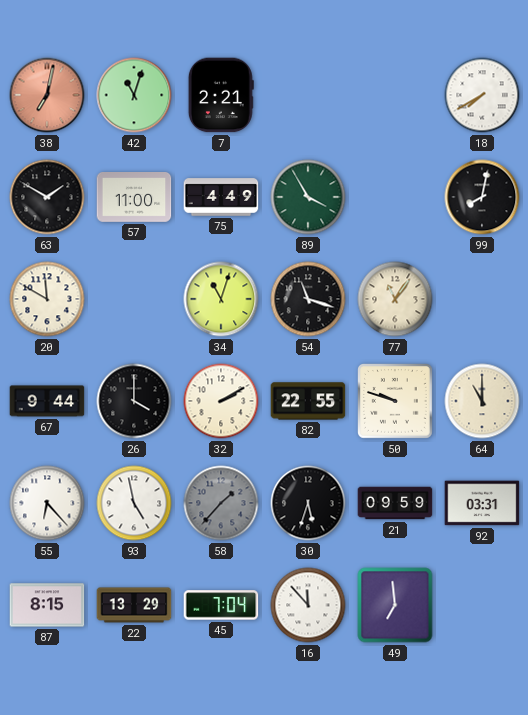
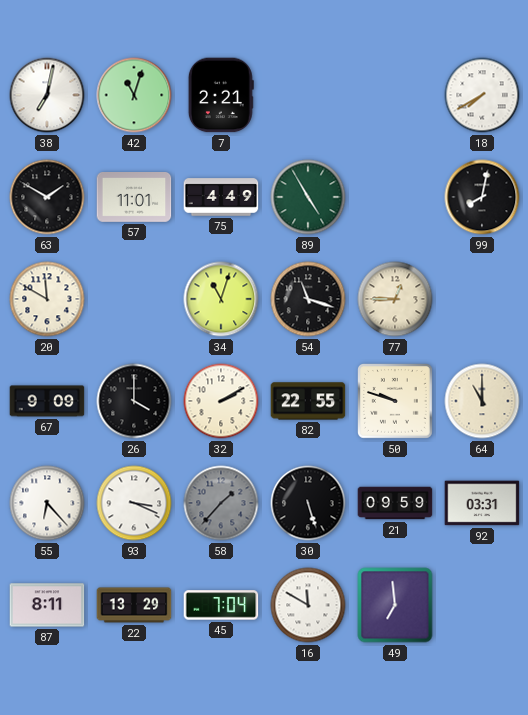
38 dial: salmon -> white (47, 95)
57: 11:00 -> 11:01 (134, 198)
89: 3:55 -> 4:55 (308, 197)
77: 11:06 -> 12:45 (395, 299)
67: 9:44 -> 9:09 (47, 401)
93: 4:58 -> 3:19 (134, 503)
30: 5:33 -> 5:27 (308, 503)
87: 8:15 -> 8:11 (47, 605)
16: 11:53 -> 11:50 (308, 605)
